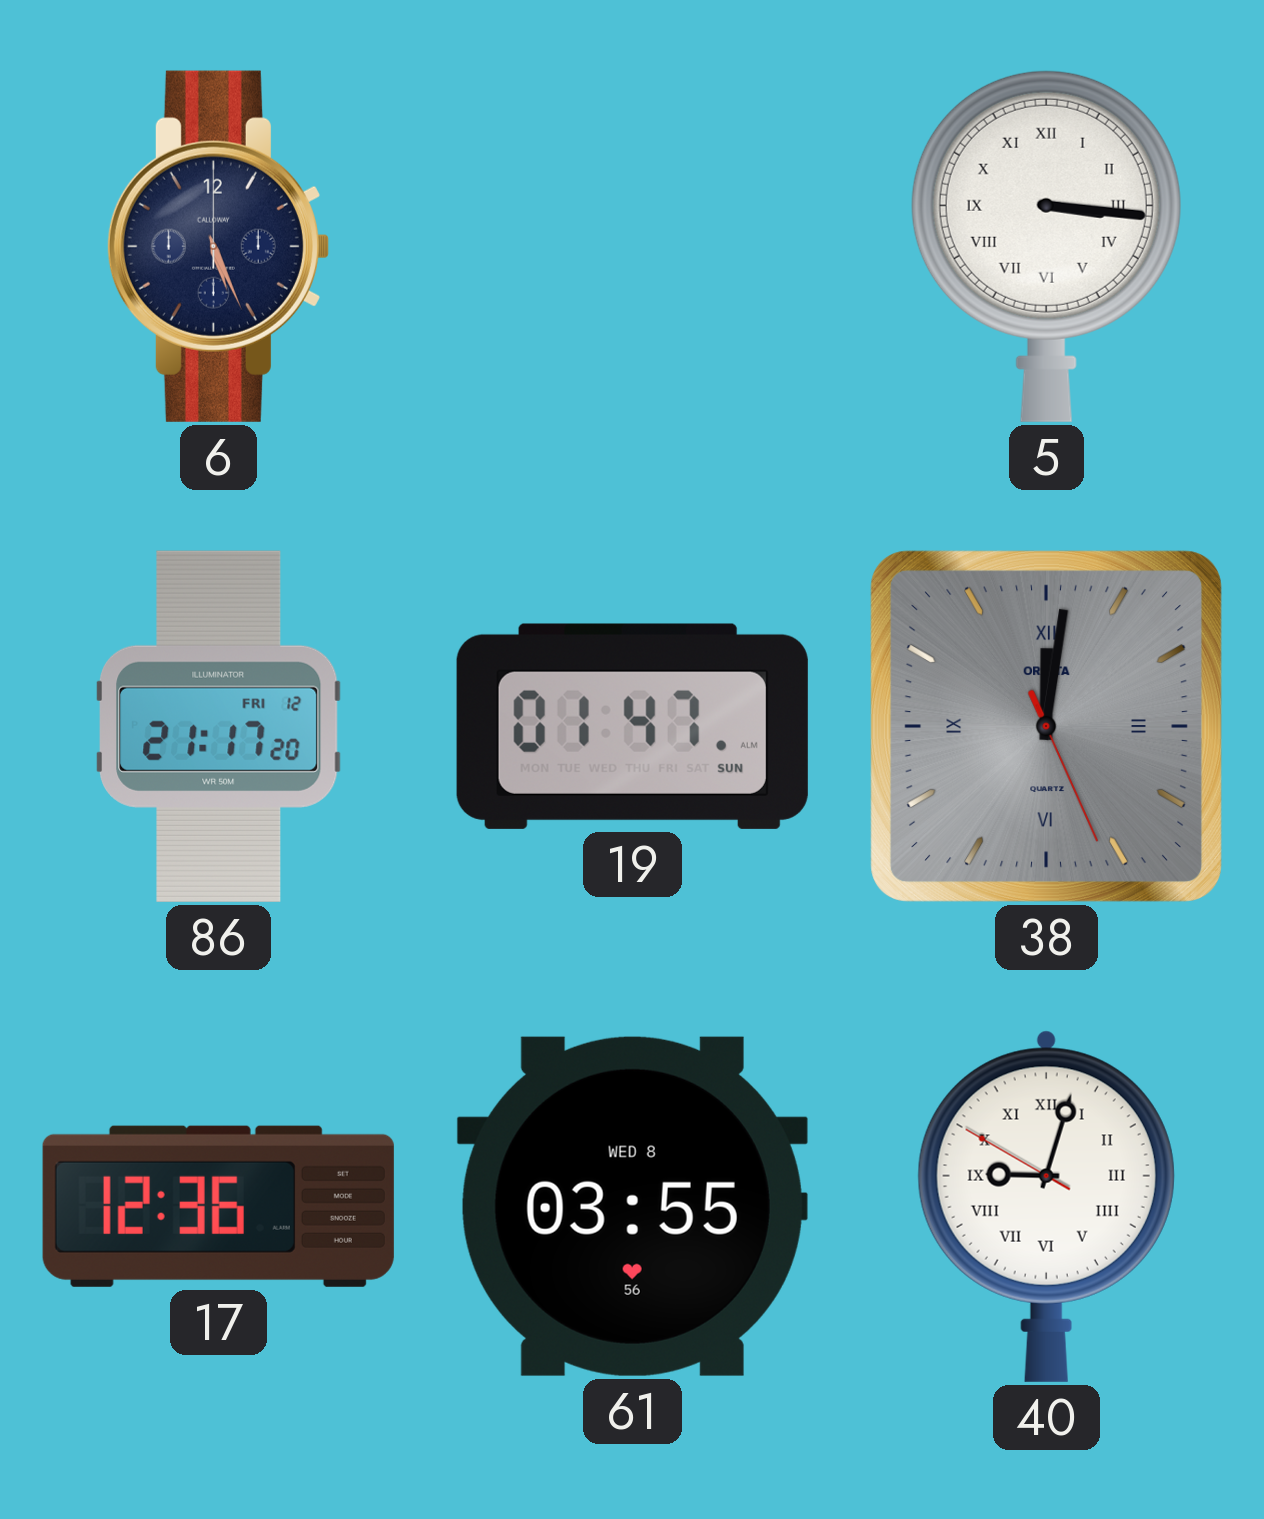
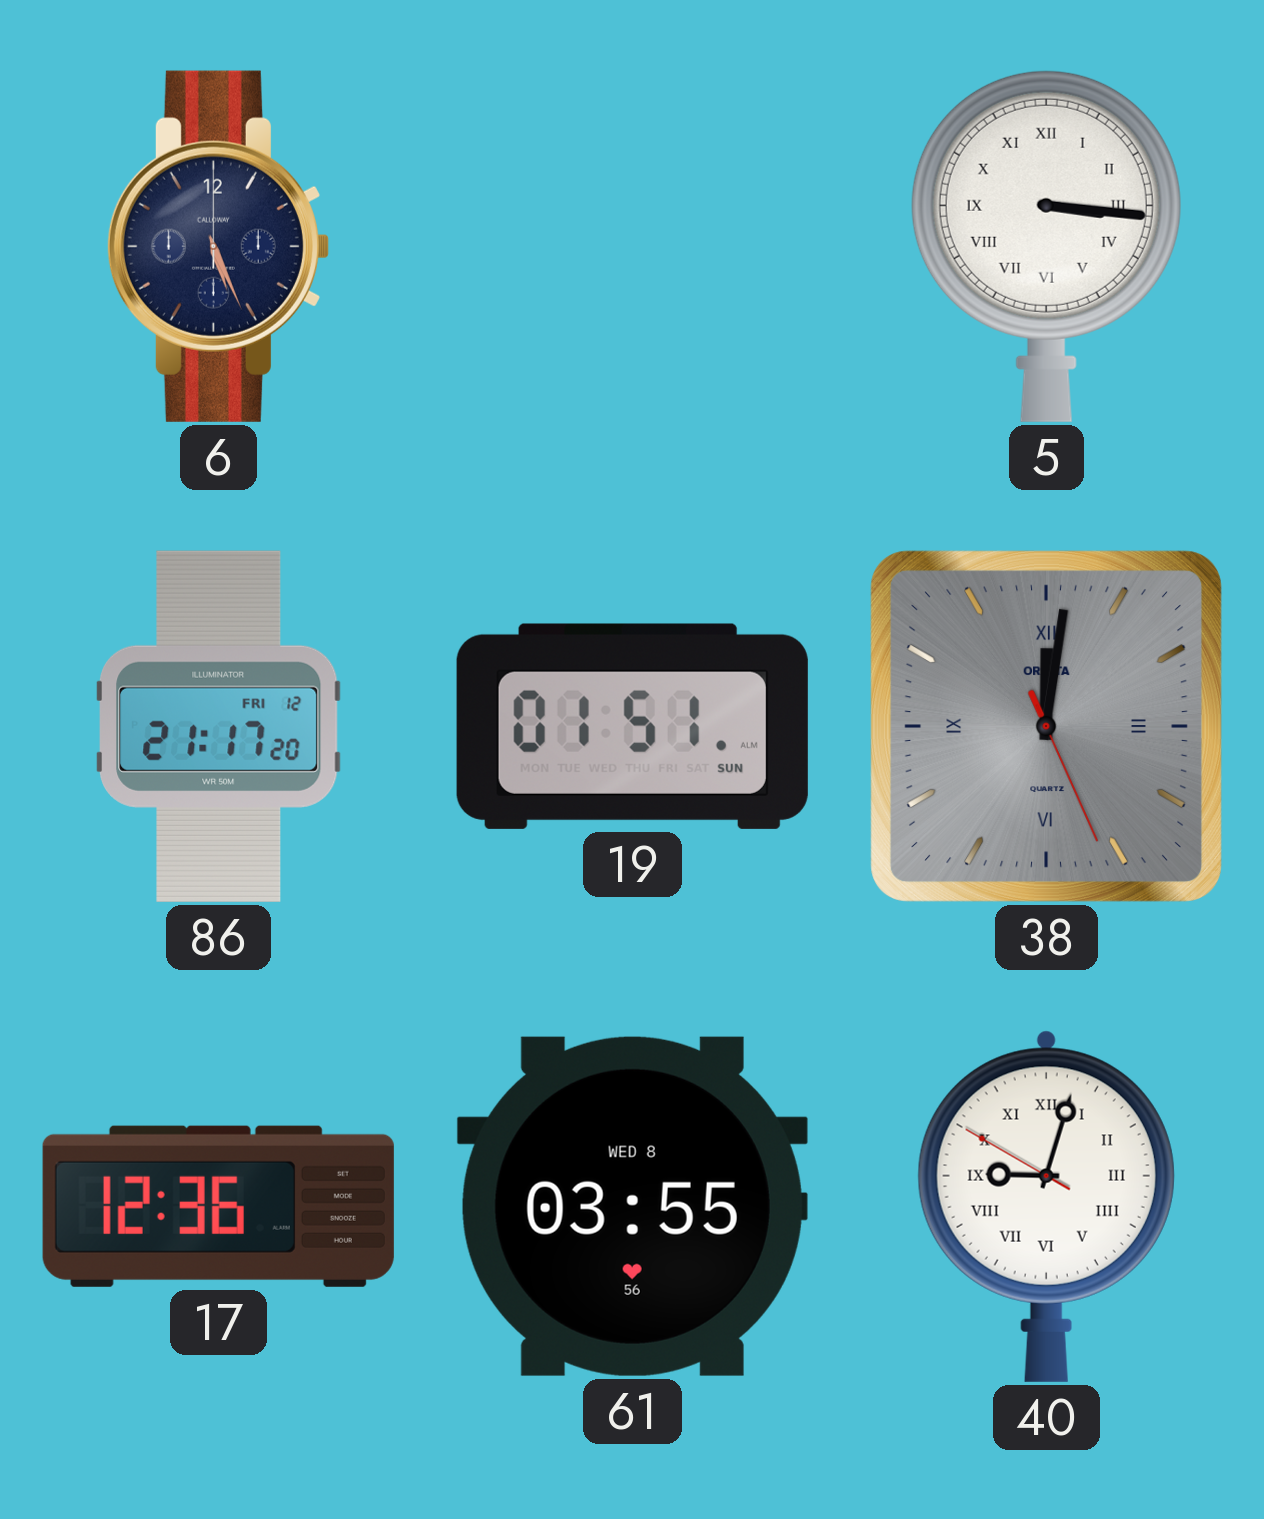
19: 01:47 -> 01:51 (632, 726)
